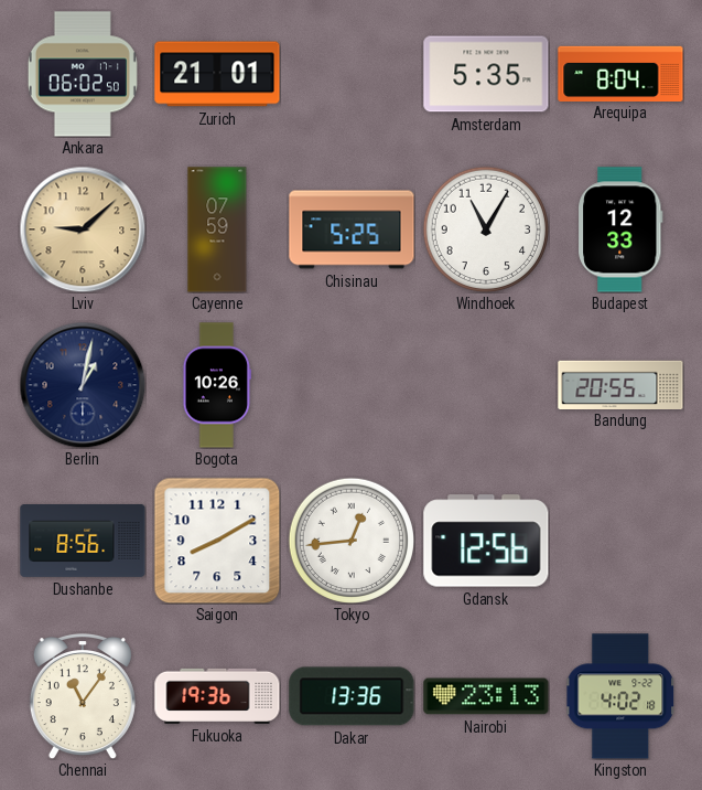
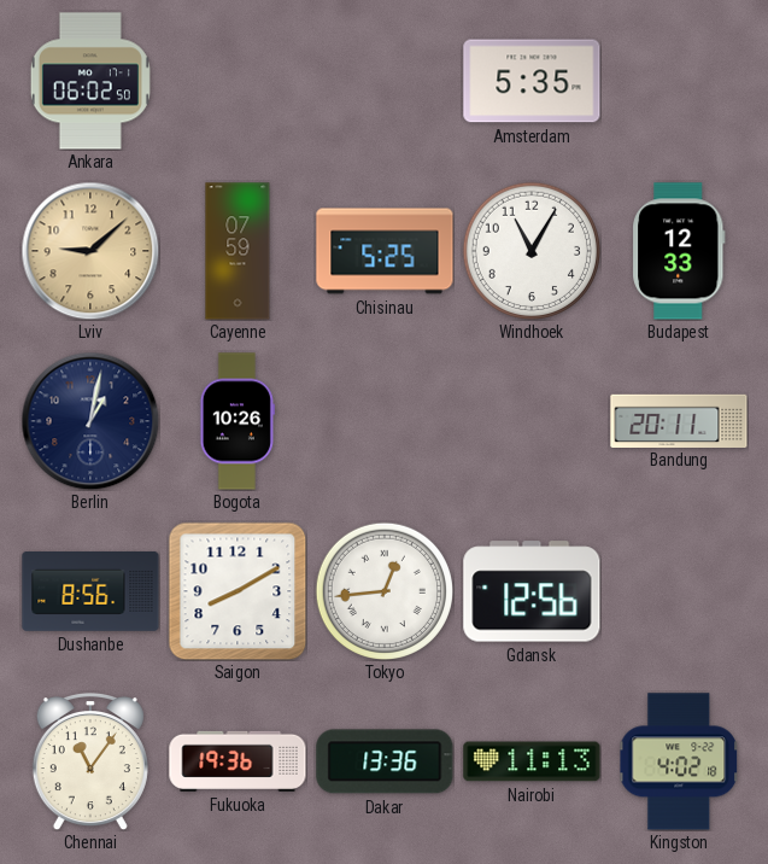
Zurich: 21:01 -> none (217, 74)
Arequipa: 8:04 -> none (620, 73)
Bandung: 20:55 -> 20:11 (679, 420)
Nairobi: 23:13 -> 11:13 (532, 761)
